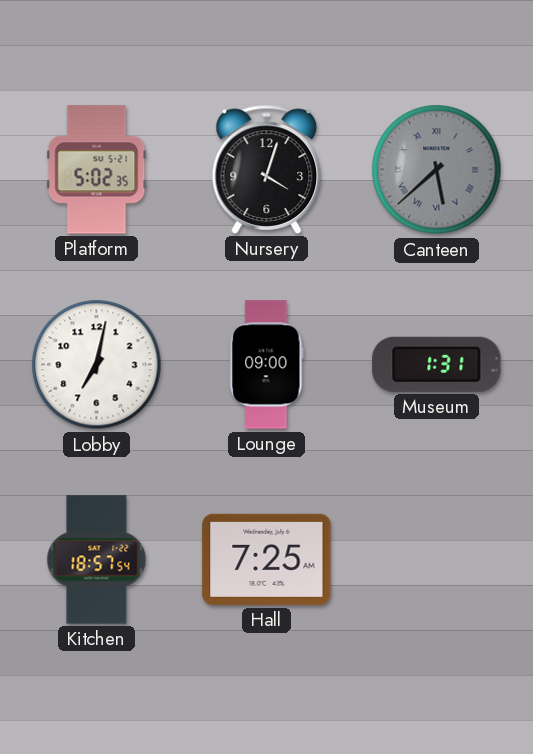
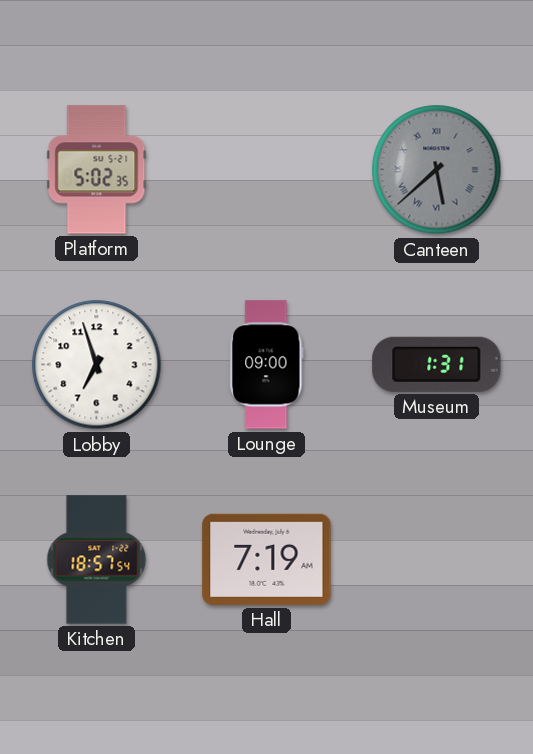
Nursery: 4:03 -> none (267, 169)
Lobby: 7:02 -> 6:57 (97, 365)
Hall: 7:25 -> 7:19 (267, 559)
